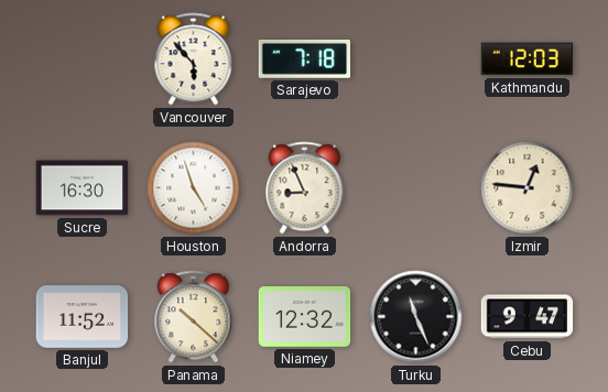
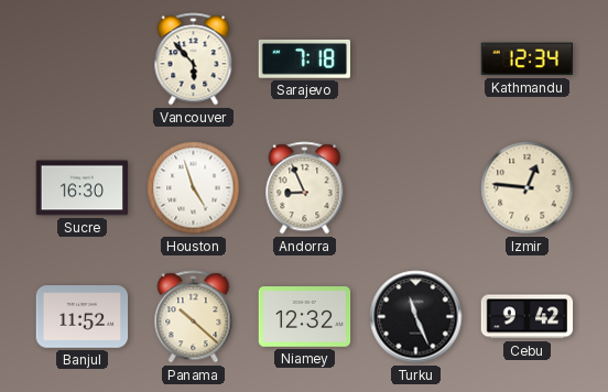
Kathmandu: 12:03 -> 12:34 (528, 59)
Cebu: 9:47 -> 9:42 (528, 317)
